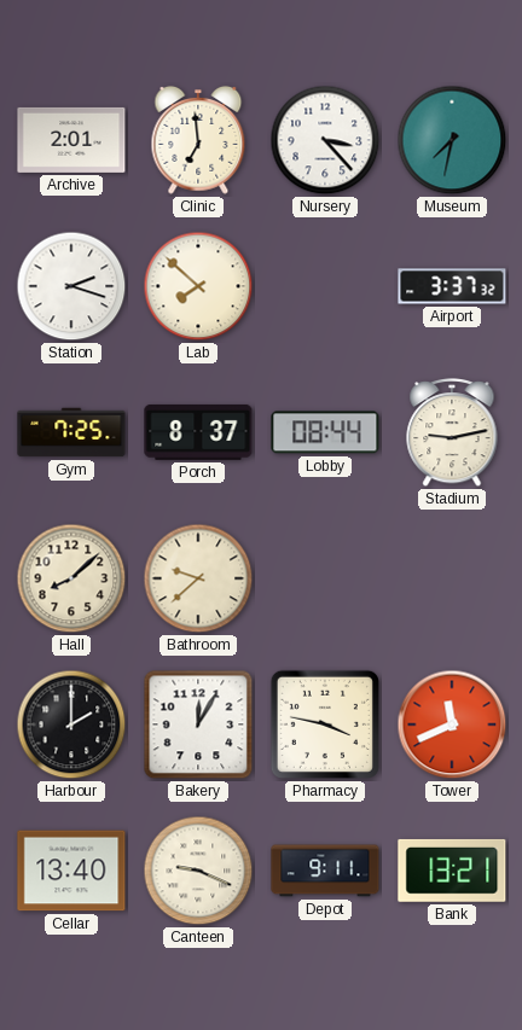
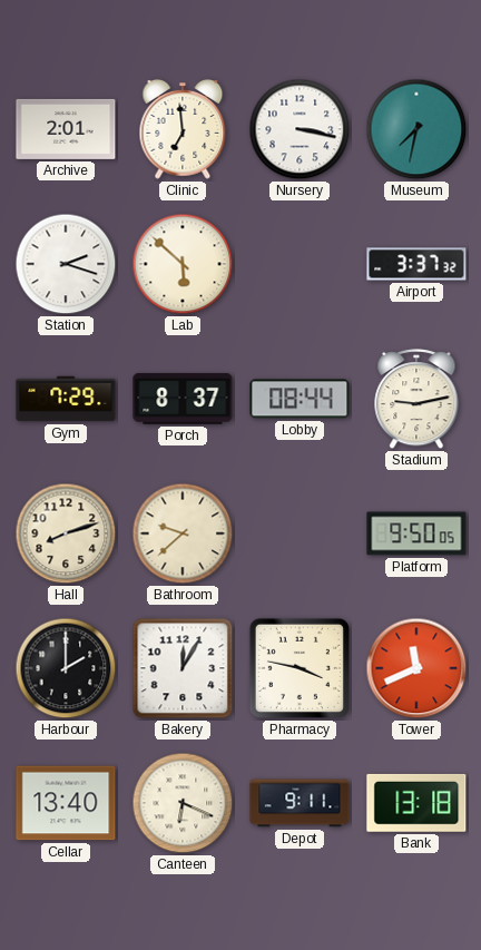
Nursery: 3:23 -> 3:17 (300, 129)
Lab: 7:52 -> 5:52 (183, 264)
Gym: 7:25 -> 7:29 (66, 399)
Hall: 8:08 -> 8:12 (66, 533)
Platform: none -> 9:50 (416, 533)
Canteen: 9:19 -> 6:19 (183, 803)
Bank: 13:21 -> 13:18 (416, 803)
